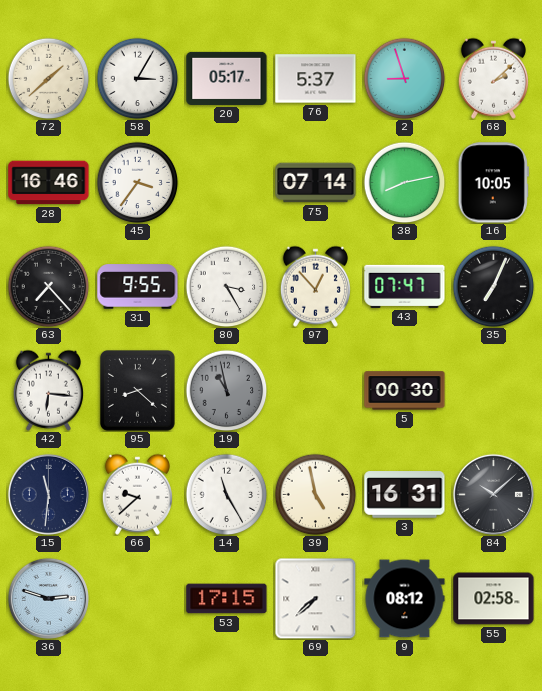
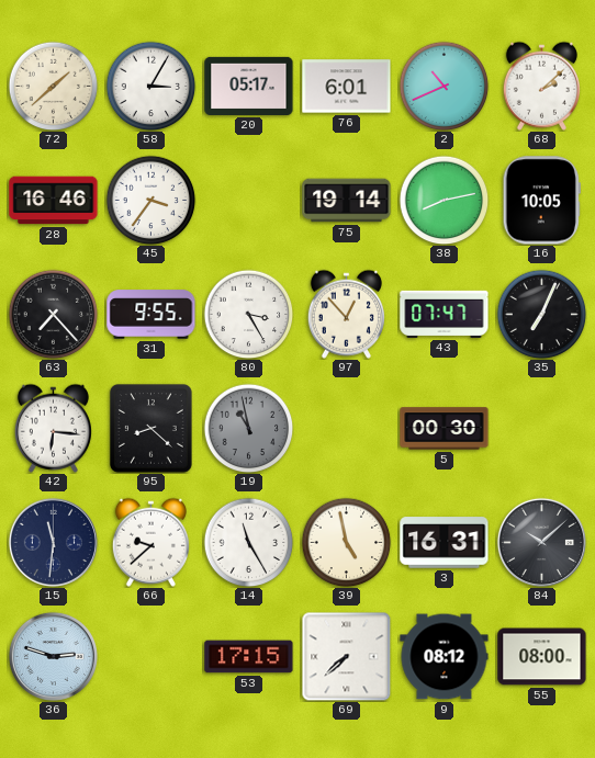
76: 5:37 -> 6:01 (347, 87)
2: 8:57 -> 10:41 (444, 86)
75: 07:14 -> 19:14 (347, 201)
55: 02:58 -> 08:00 (542, 657)
